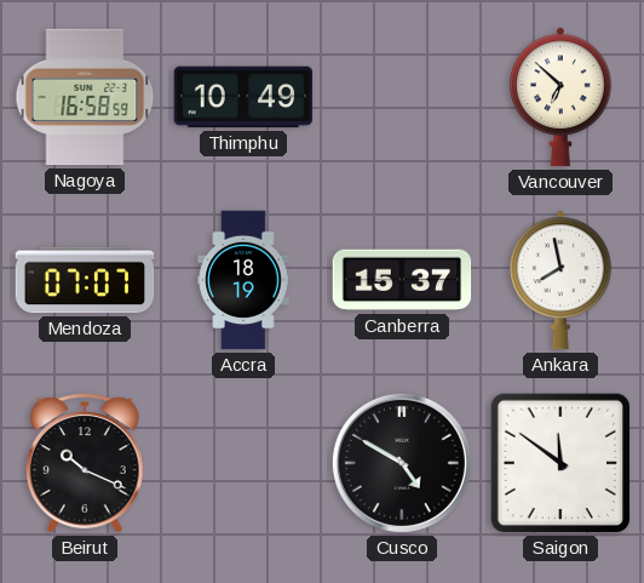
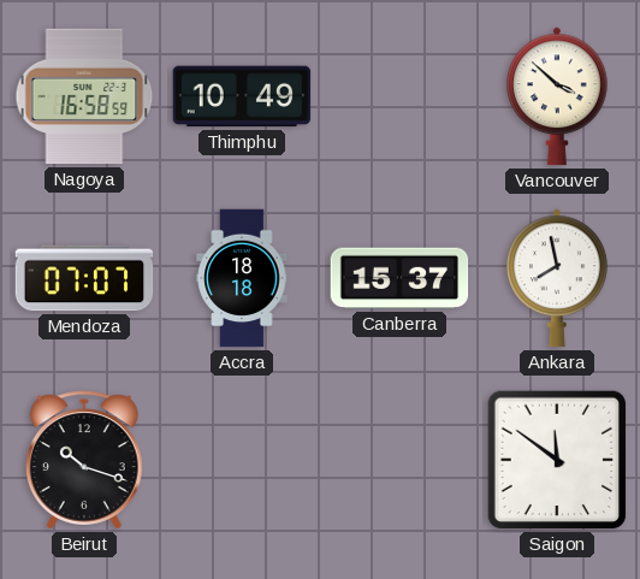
Vancouver: 6:52 -> 3:52 (558, 96)
Accra: 18:19 -> 18:18 (242, 278)
Beirut: 10:19 -> 10:18 (85, 460)
Cusco: 4:50 -> none (402, 463)
